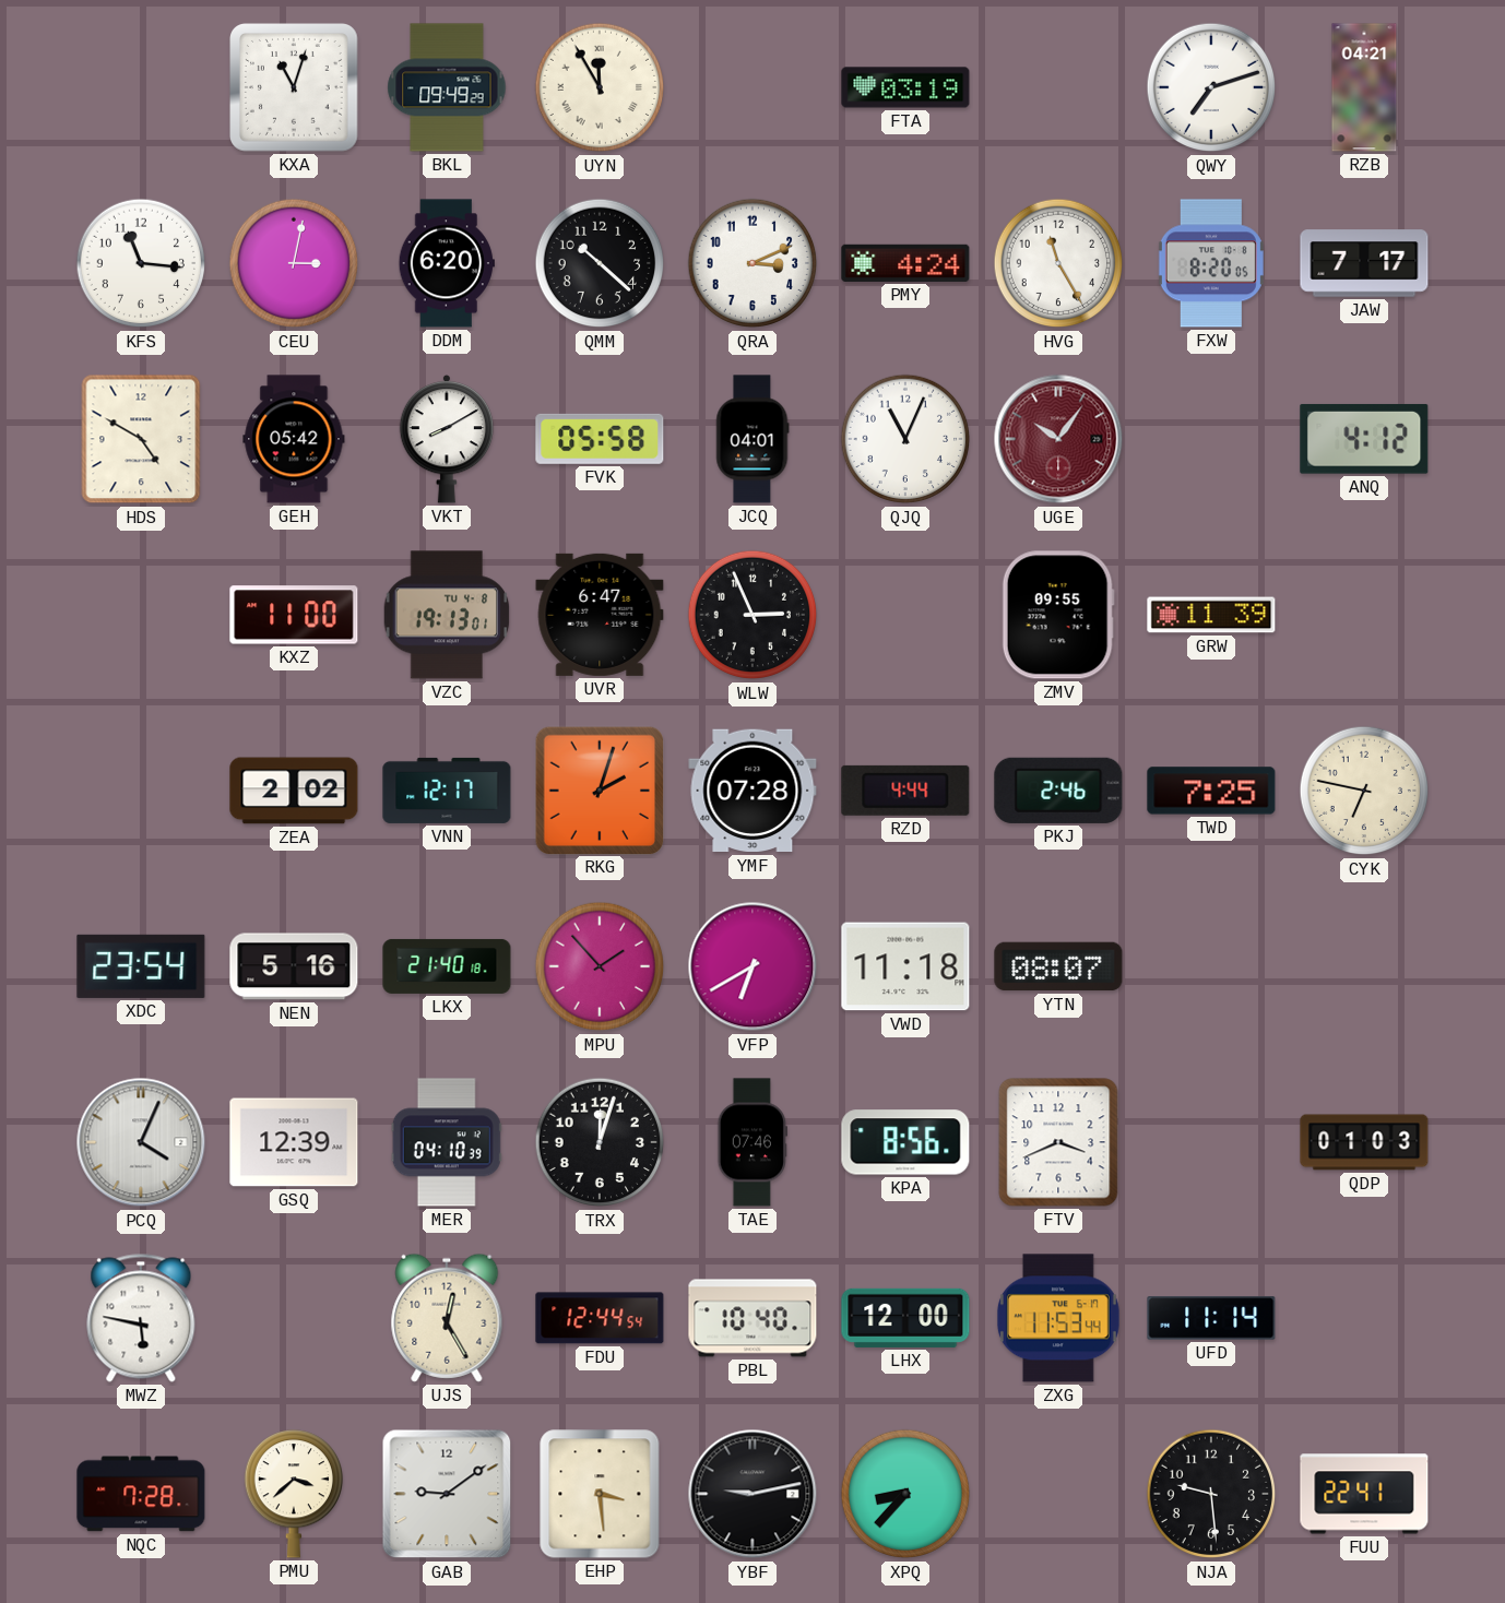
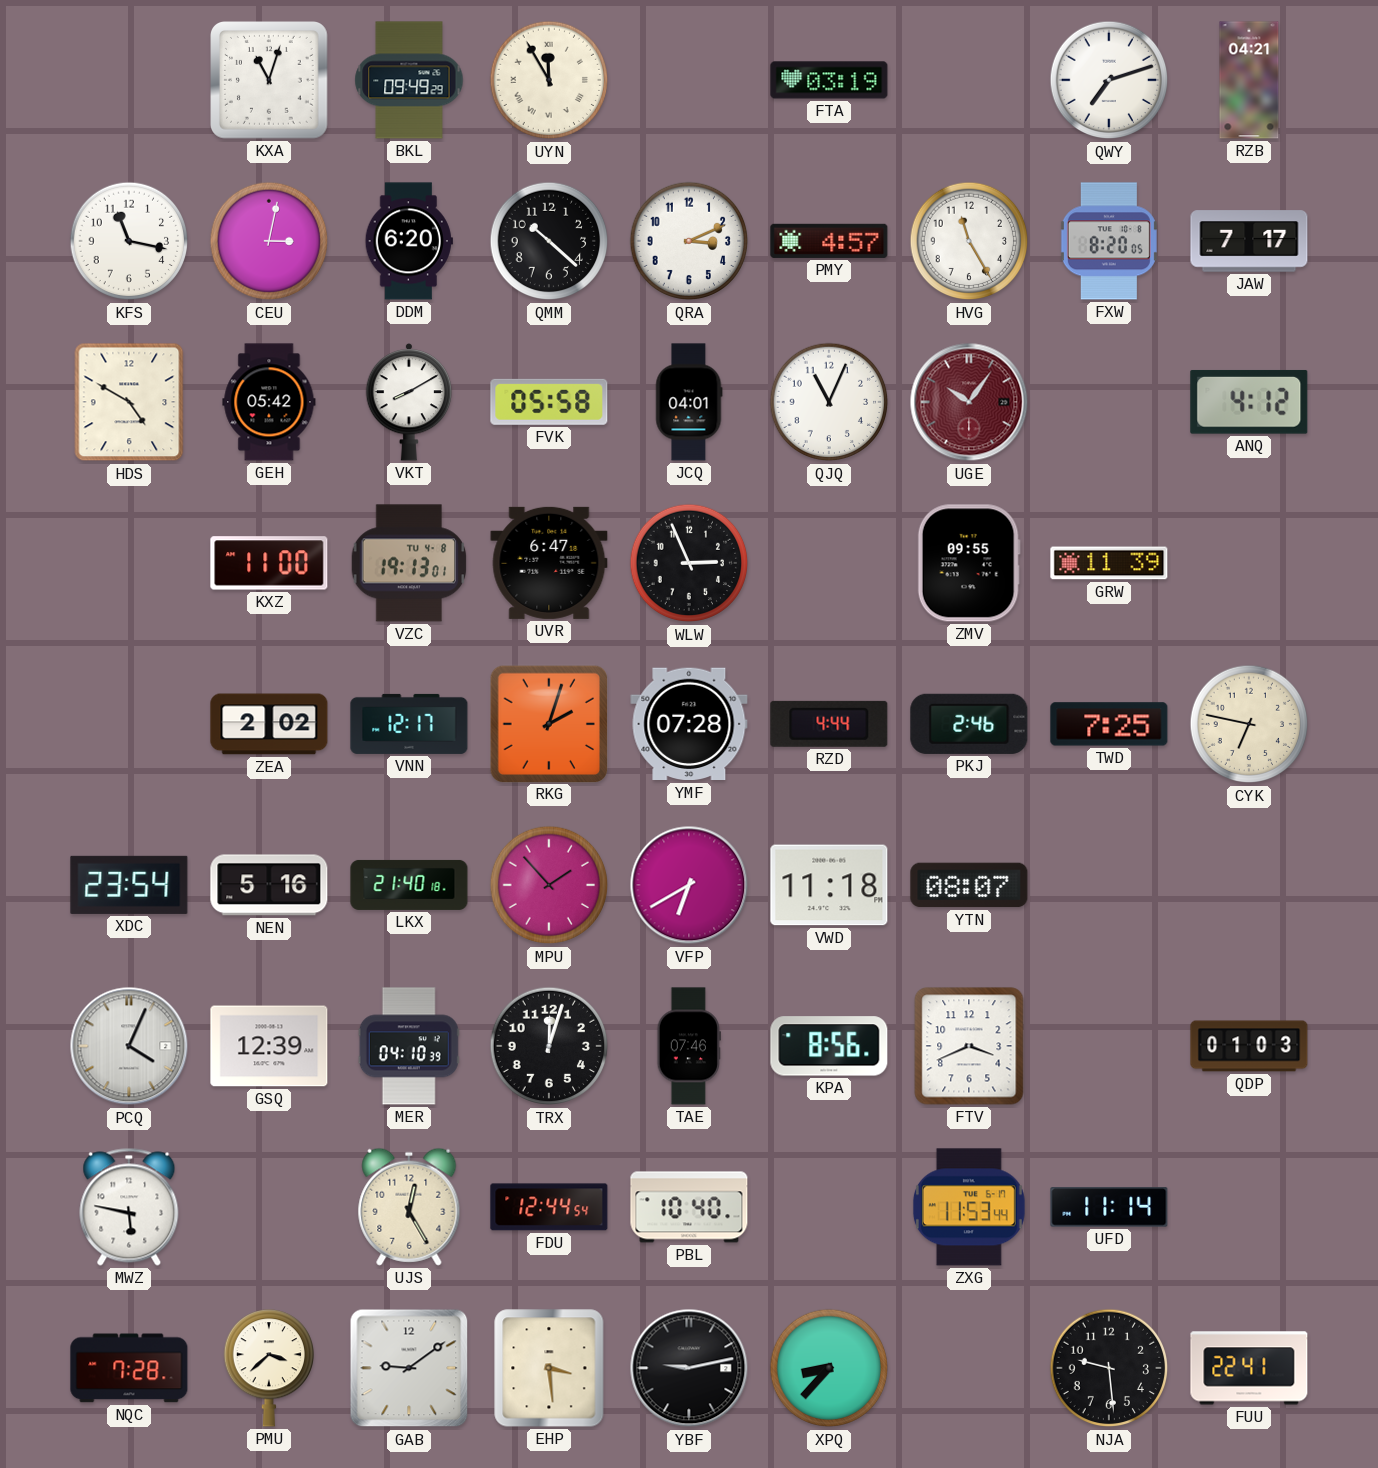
KFS: 11:16 -> 11:17 (129, 241)
PMY: 4:24 -> 4:57 (829, 241)
LHX: 12:00 -> none (905, 1318)
